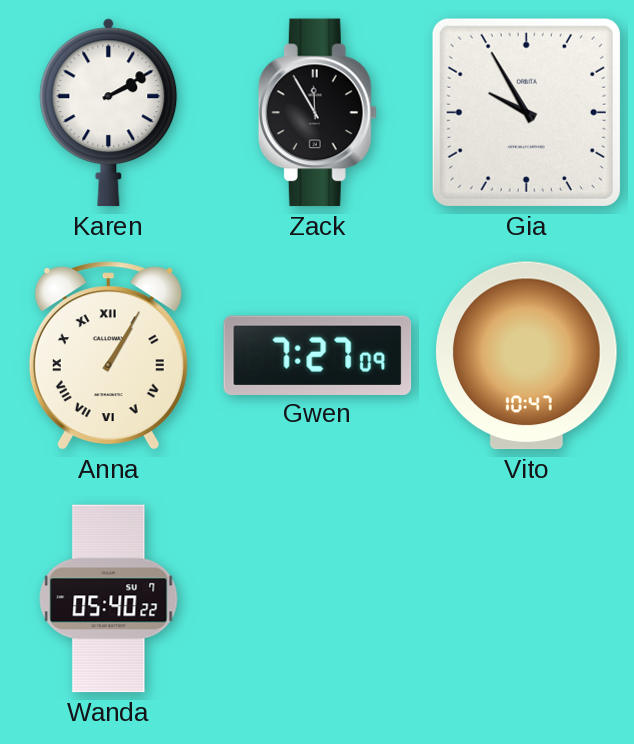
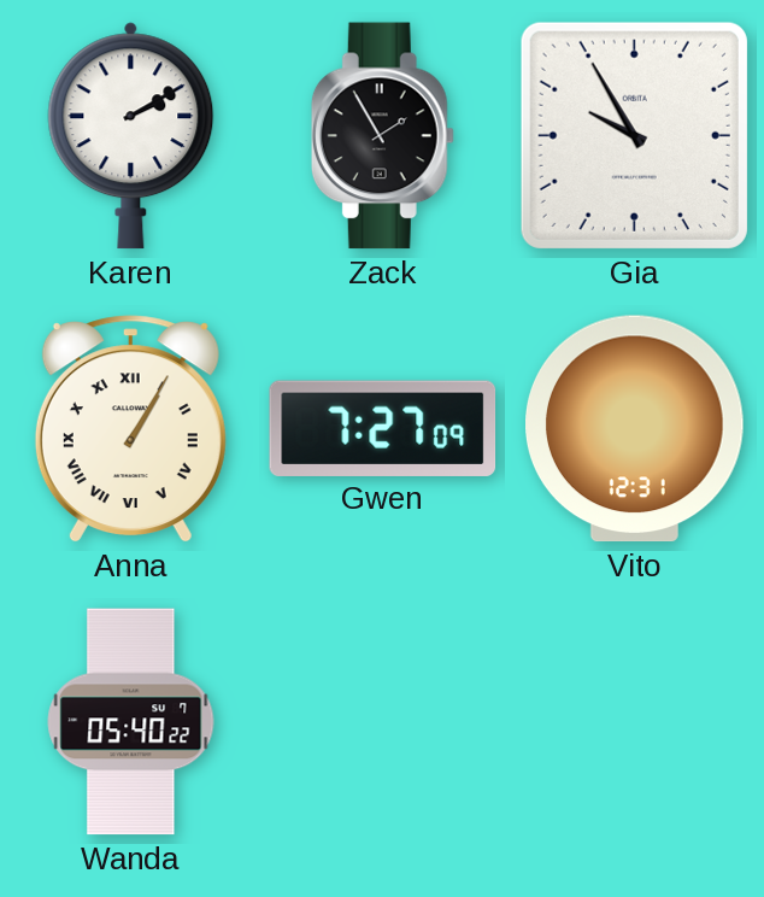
Zack: 11:55 -> 1:55 (382, 136)
Vito: 10:47 -> 12:31 (635, 429)
